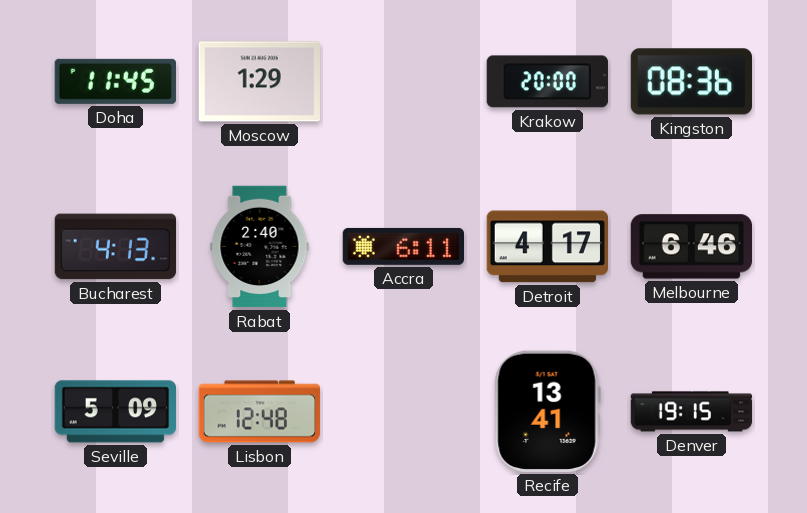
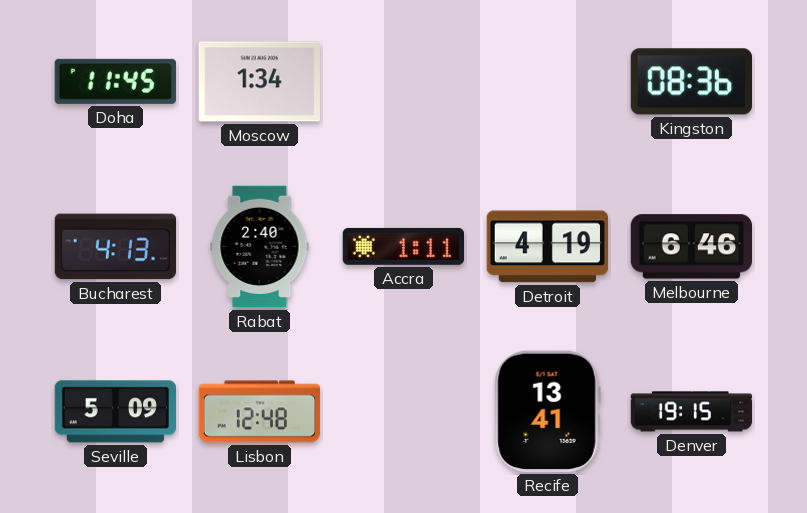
Moscow: 1:29 -> 1:34 (259, 82)
Krakow: 20:00 -> none (547, 82)
Accra: 6:11 -> 1:11 (403, 246)
Detroit: 4:17 -> 4:19 (547, 247)
